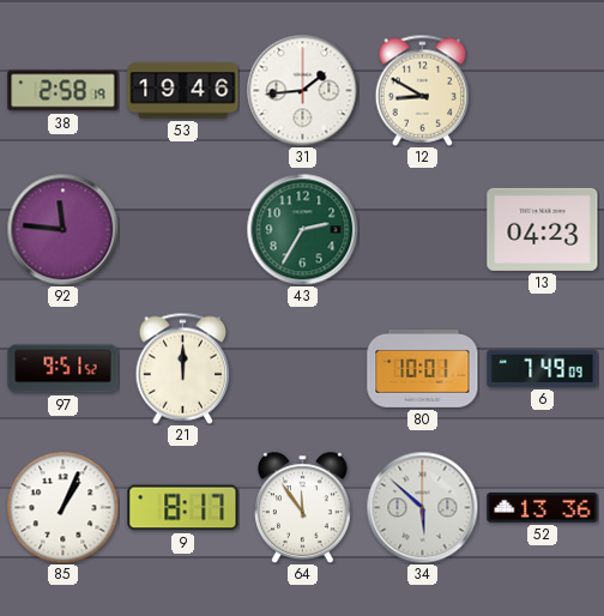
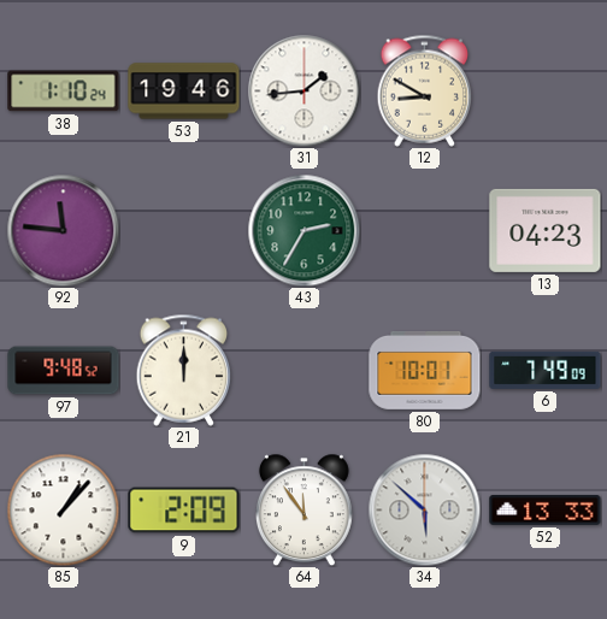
38: 2:58 -> 1:10 (64, 92)
97: 9:51 -> 9:48 (64, 371)
85: 1:04 -> 1:07 (63, 509)
9: 8:17 -> 2:09 (184, 511)
52: 13:36 -> 13:33 (546, 509)
